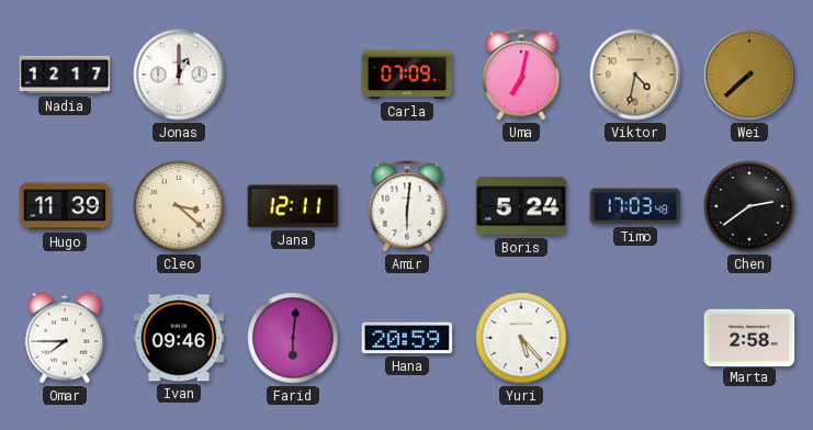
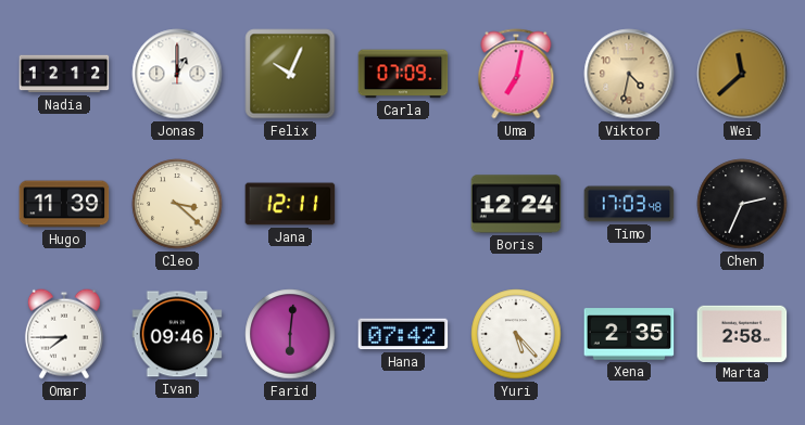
Nadia: 12:17 -> 12:12 (64, 74)
Felix: none -> 10:04 (290, 74)
Wei: 7:38 -> 11:38 (742, 74)
Amir: 6:01 -> none (407, 206)
Boris: 5:24 -> 12:24 (516, 204)
Chen: 2:39 -> 2:34 (742, 204)
Hana: 20:59 -> 07:42 (403, 334)
Xena: none -> 2:35 (629, 334)
